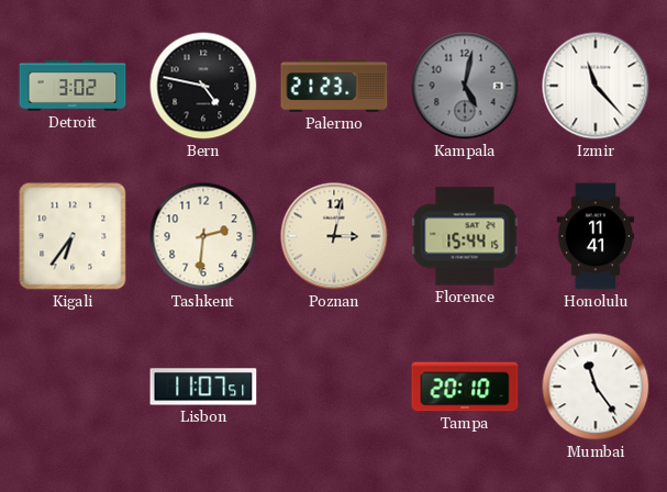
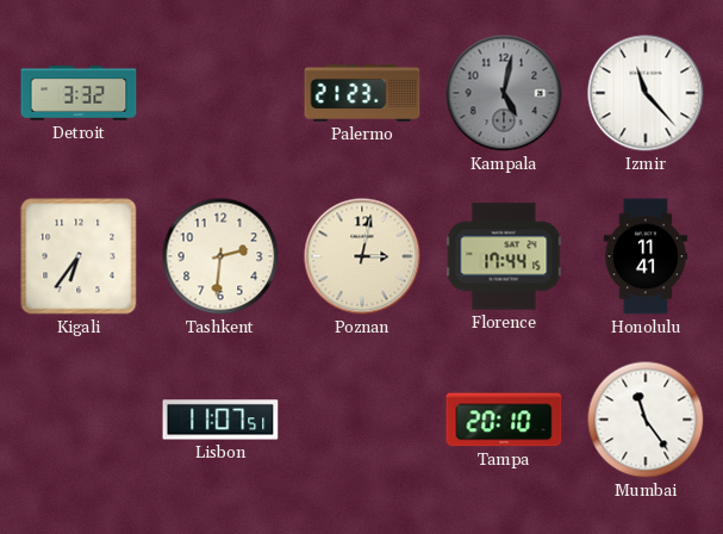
Detroit: 3:02 -> 3:32 (79, 93)
Bern: 4:47 -> none (203, 86)
Florence: 15:44 -> 17:44 (504, 256)
